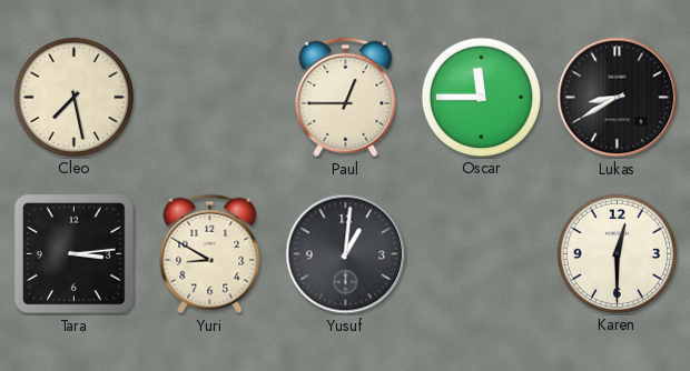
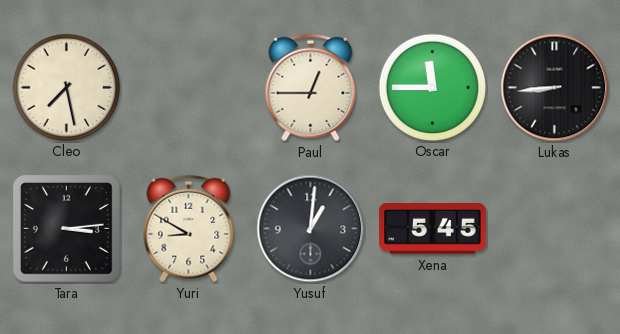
Lukas: 8:40 -> 8:44 (555, 88)
Xena: none -> 5:45 (433, 229)
Karen: 12:30 -> none (617, 253)
